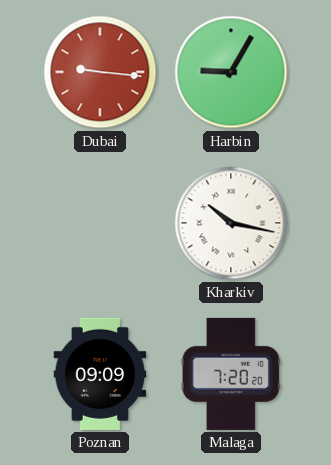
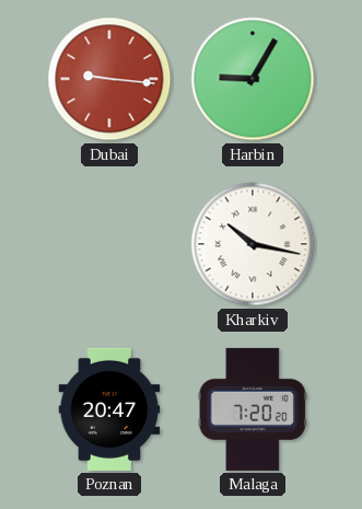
Poznan: 09:09 -> 20:47 (109, 409)
